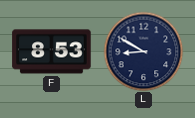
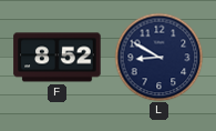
F: 8:53 -> 8:52 (58, 58)
